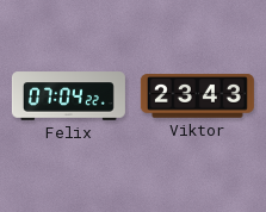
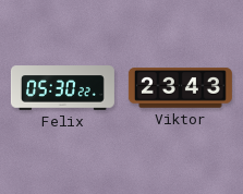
Felix: 07:04 -> 05:30 (62, 88)
